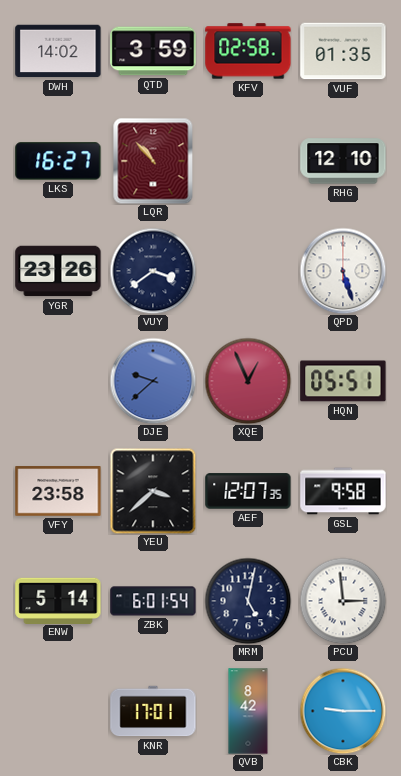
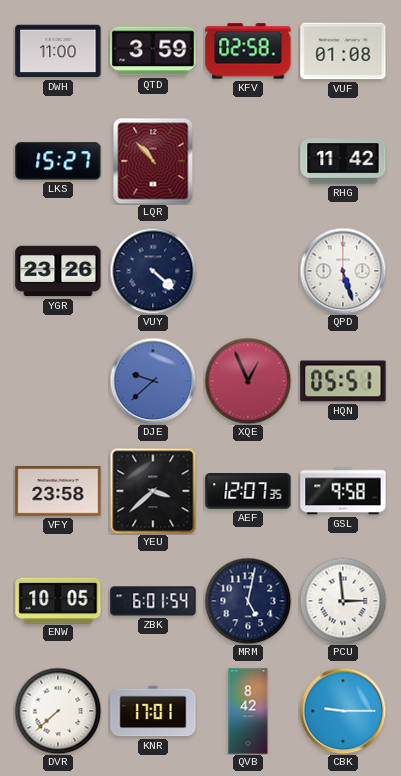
DWH: 14:02 -> 11:00 (58, 51)
VUF: 01:35 -> 01:08 (343, 51)
LKS: 16:27 -> 15:27 (58, 161)
RHG: 12:10 -> 11:42 (343, 161)
VUY: 3:39 -> 4:22 (153, 271)
ENW: 5:14 -> 10:05 (58, 600)
DVR: none -> 7:38 (58, 711)
